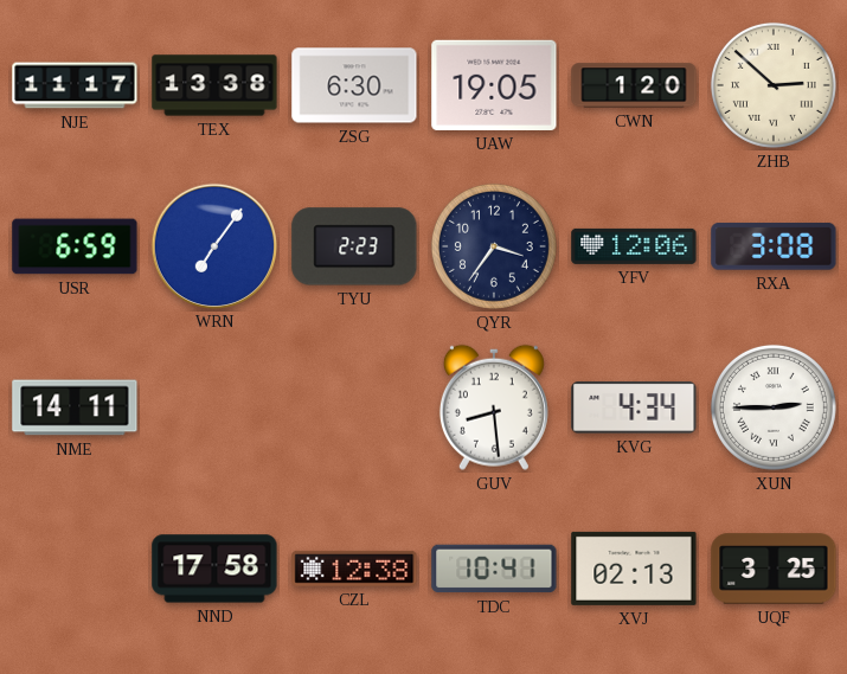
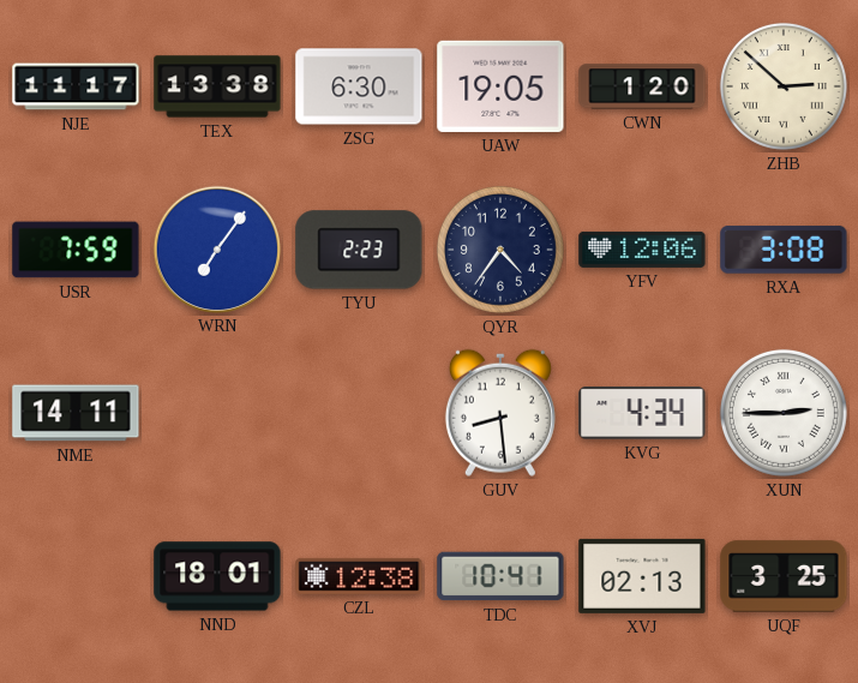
USR: 6:59 -> 7:59 (76, 250)
QYR: 3:36 -> 4:36 (500, 250)
NND: 17:58 -> 18:01 (217, 576)
